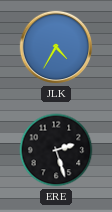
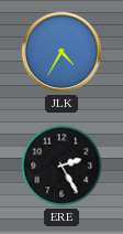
ERE: 2:27 -> 2:25 (62, 166)
